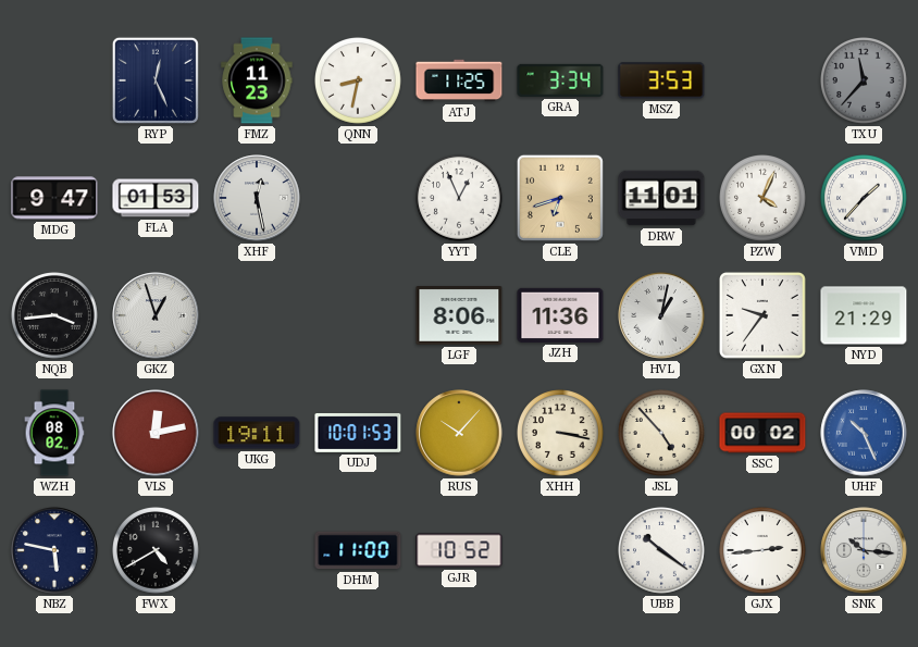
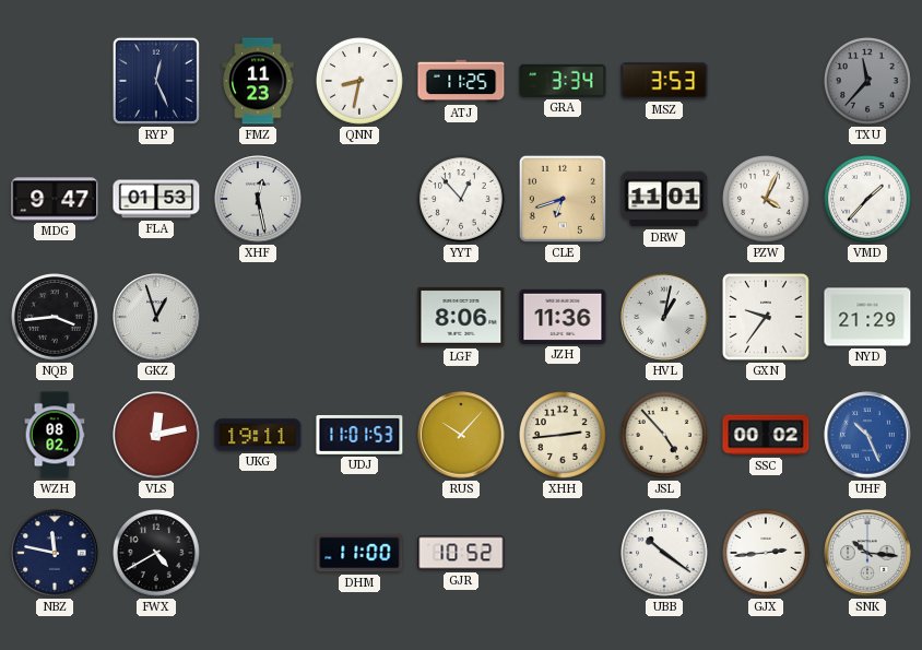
YYT: 12:56 -> 12:53 (462, 200)
UDJ: 10:01 -> 11:01 (359, 435)
XHH: 3:17 -> 2:44 (564, 436)
NBZ: 5:47 -> 11:47 (55, 553)
